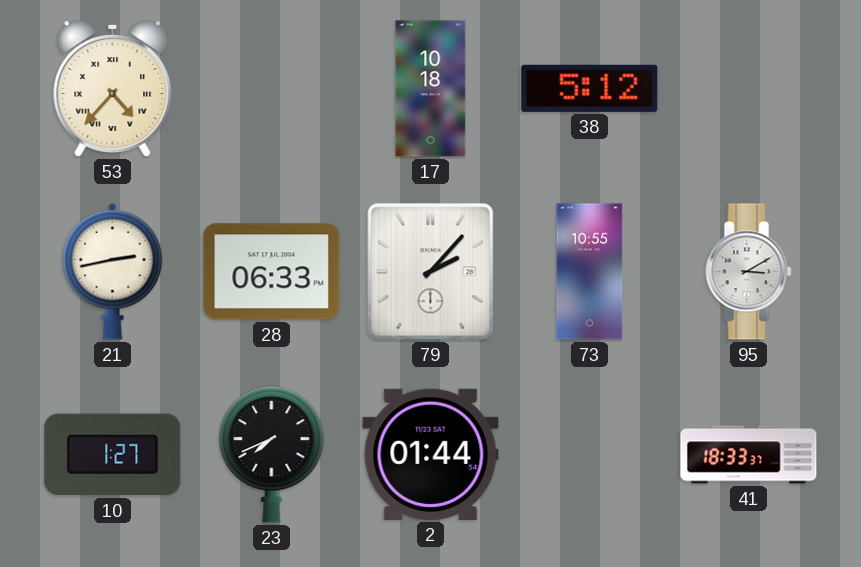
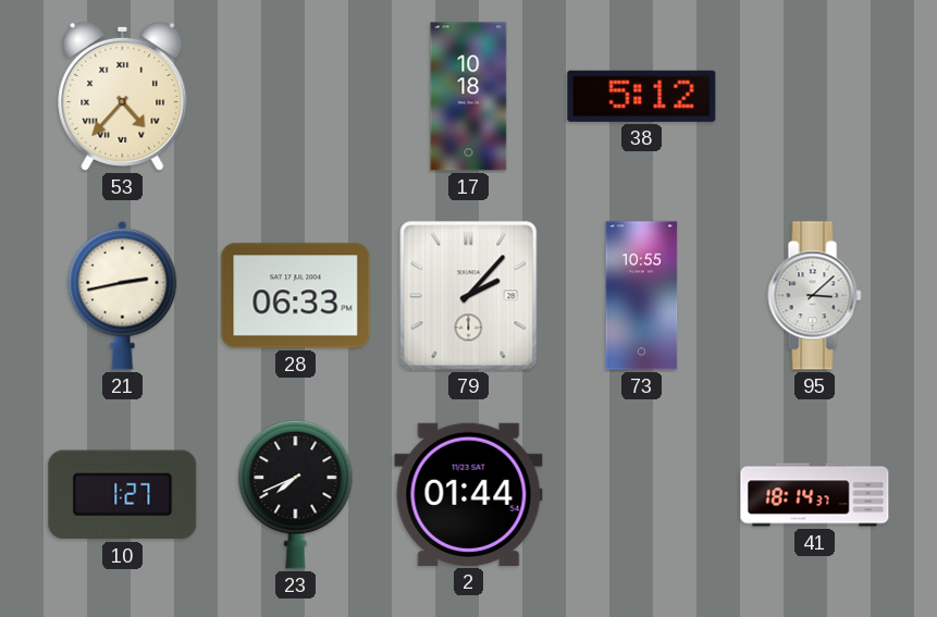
95: 3:10 -> 3:08 (815, 296)
41: 18:33 -> 18:14 (815, 495)
